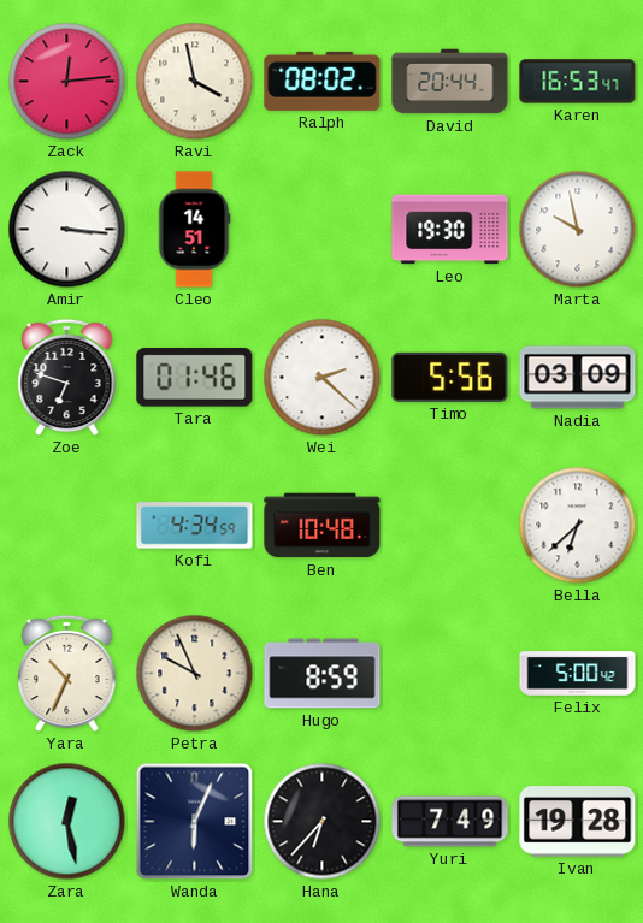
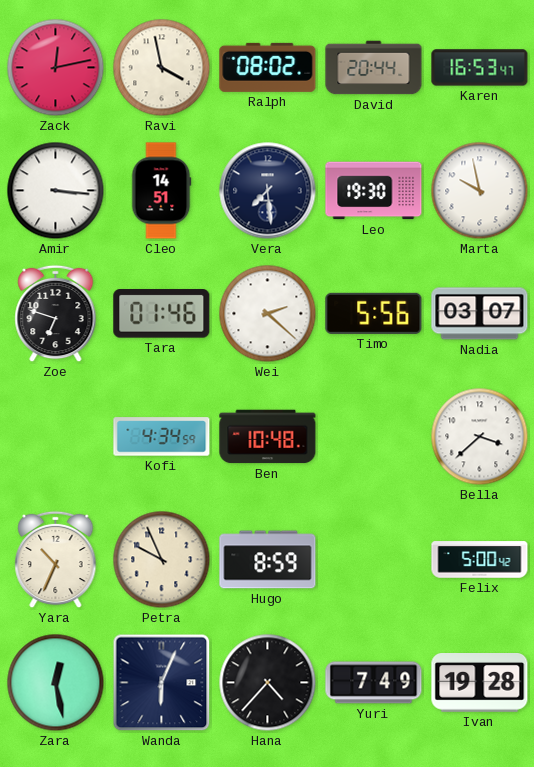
Zack: 12:14 -> 12:13 (56, 68)
Vera: none -> 7:29 (268, 191)
Nadia: 03:09 -> 03:07 (480, 314)
Bella: 6:38 -> 3:38 (480, 437)
Hana: 6:37 -> 4:37 (268, 683)
